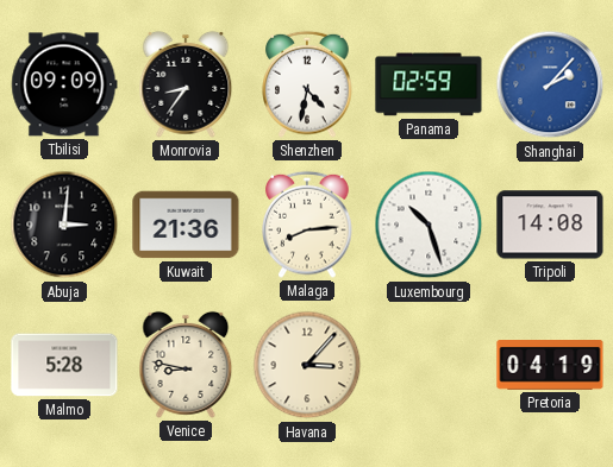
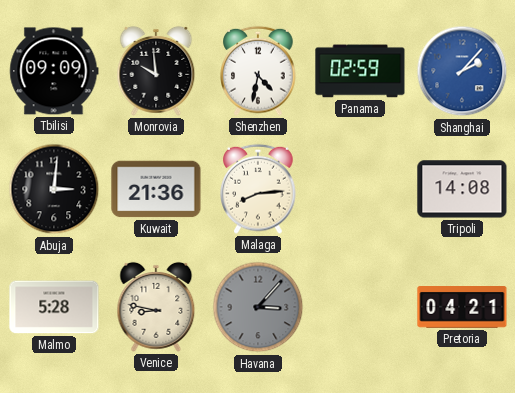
Monrovia: 8:36 -> 9:59 (156, 71)
Luxembourg: 10:27 -> none (429, 225)
Havana dial: cream -> grey (258, 307)
Pretoria: 04:19 -> 04:21 (462, 308)
